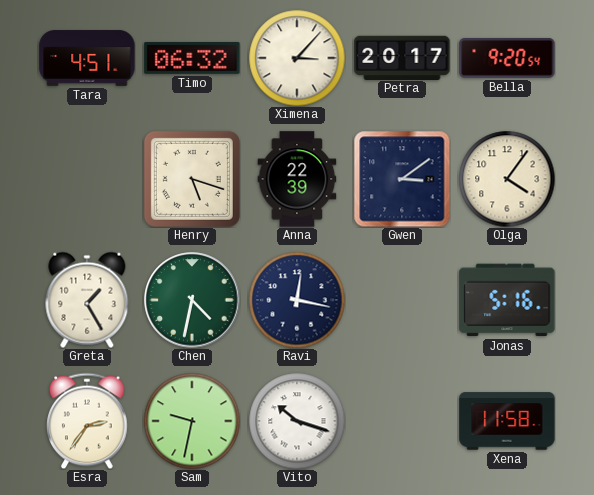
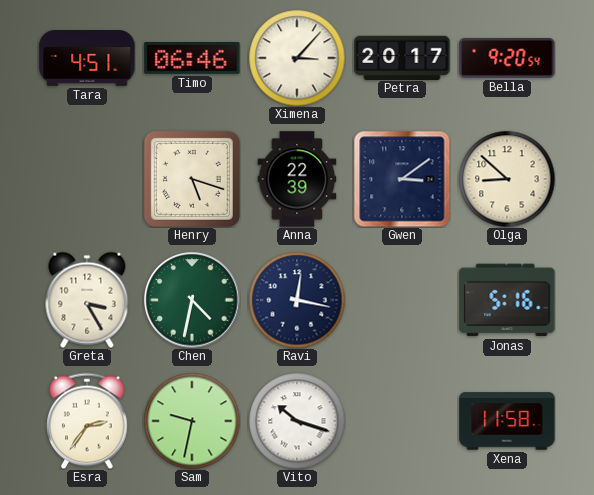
Timo: 06:32 -> 06:46 (192, 58)
Olga: 4:06 -> 8:52 (507, 179)
Greta: 1:25 -> 3:25 (87, 300)
